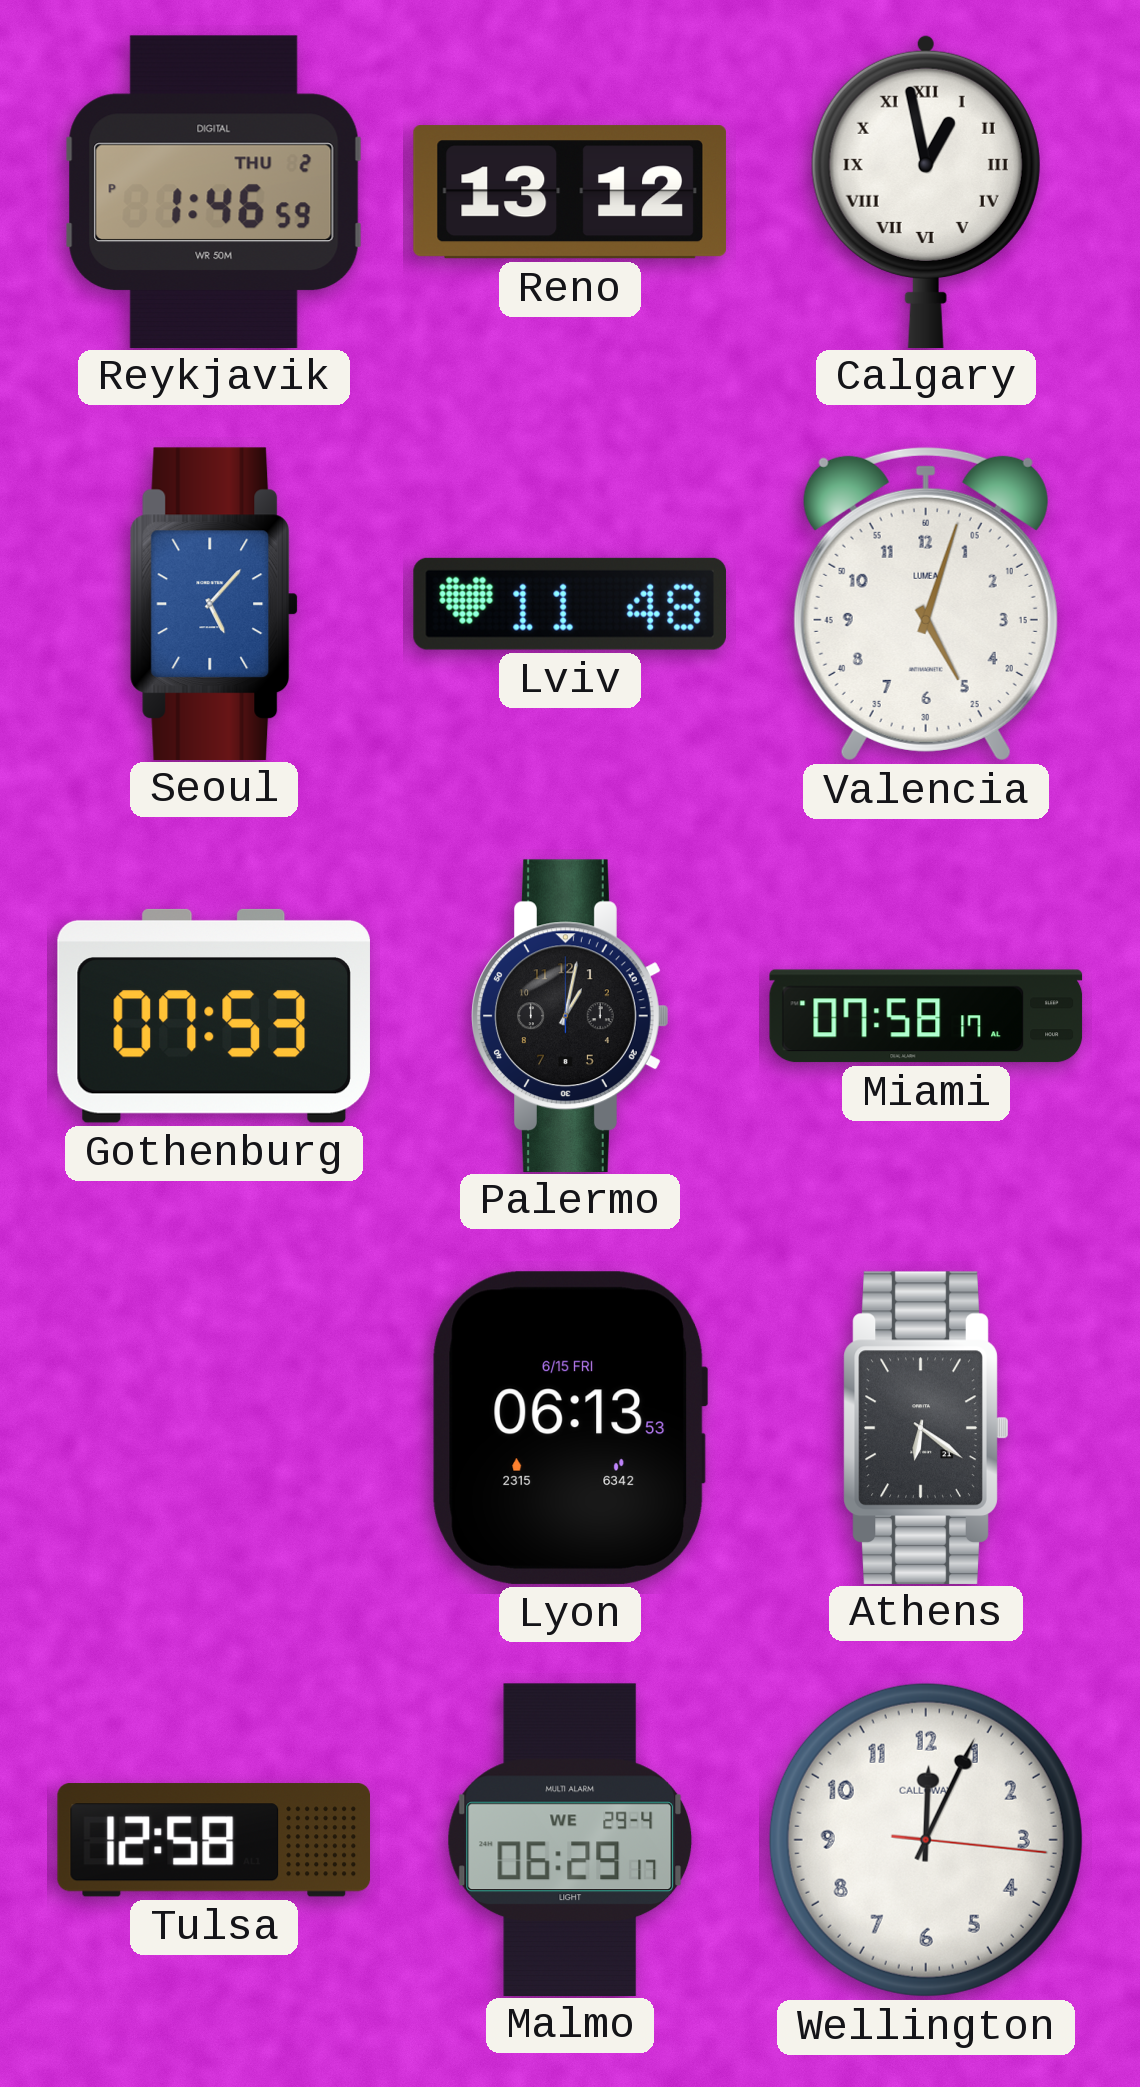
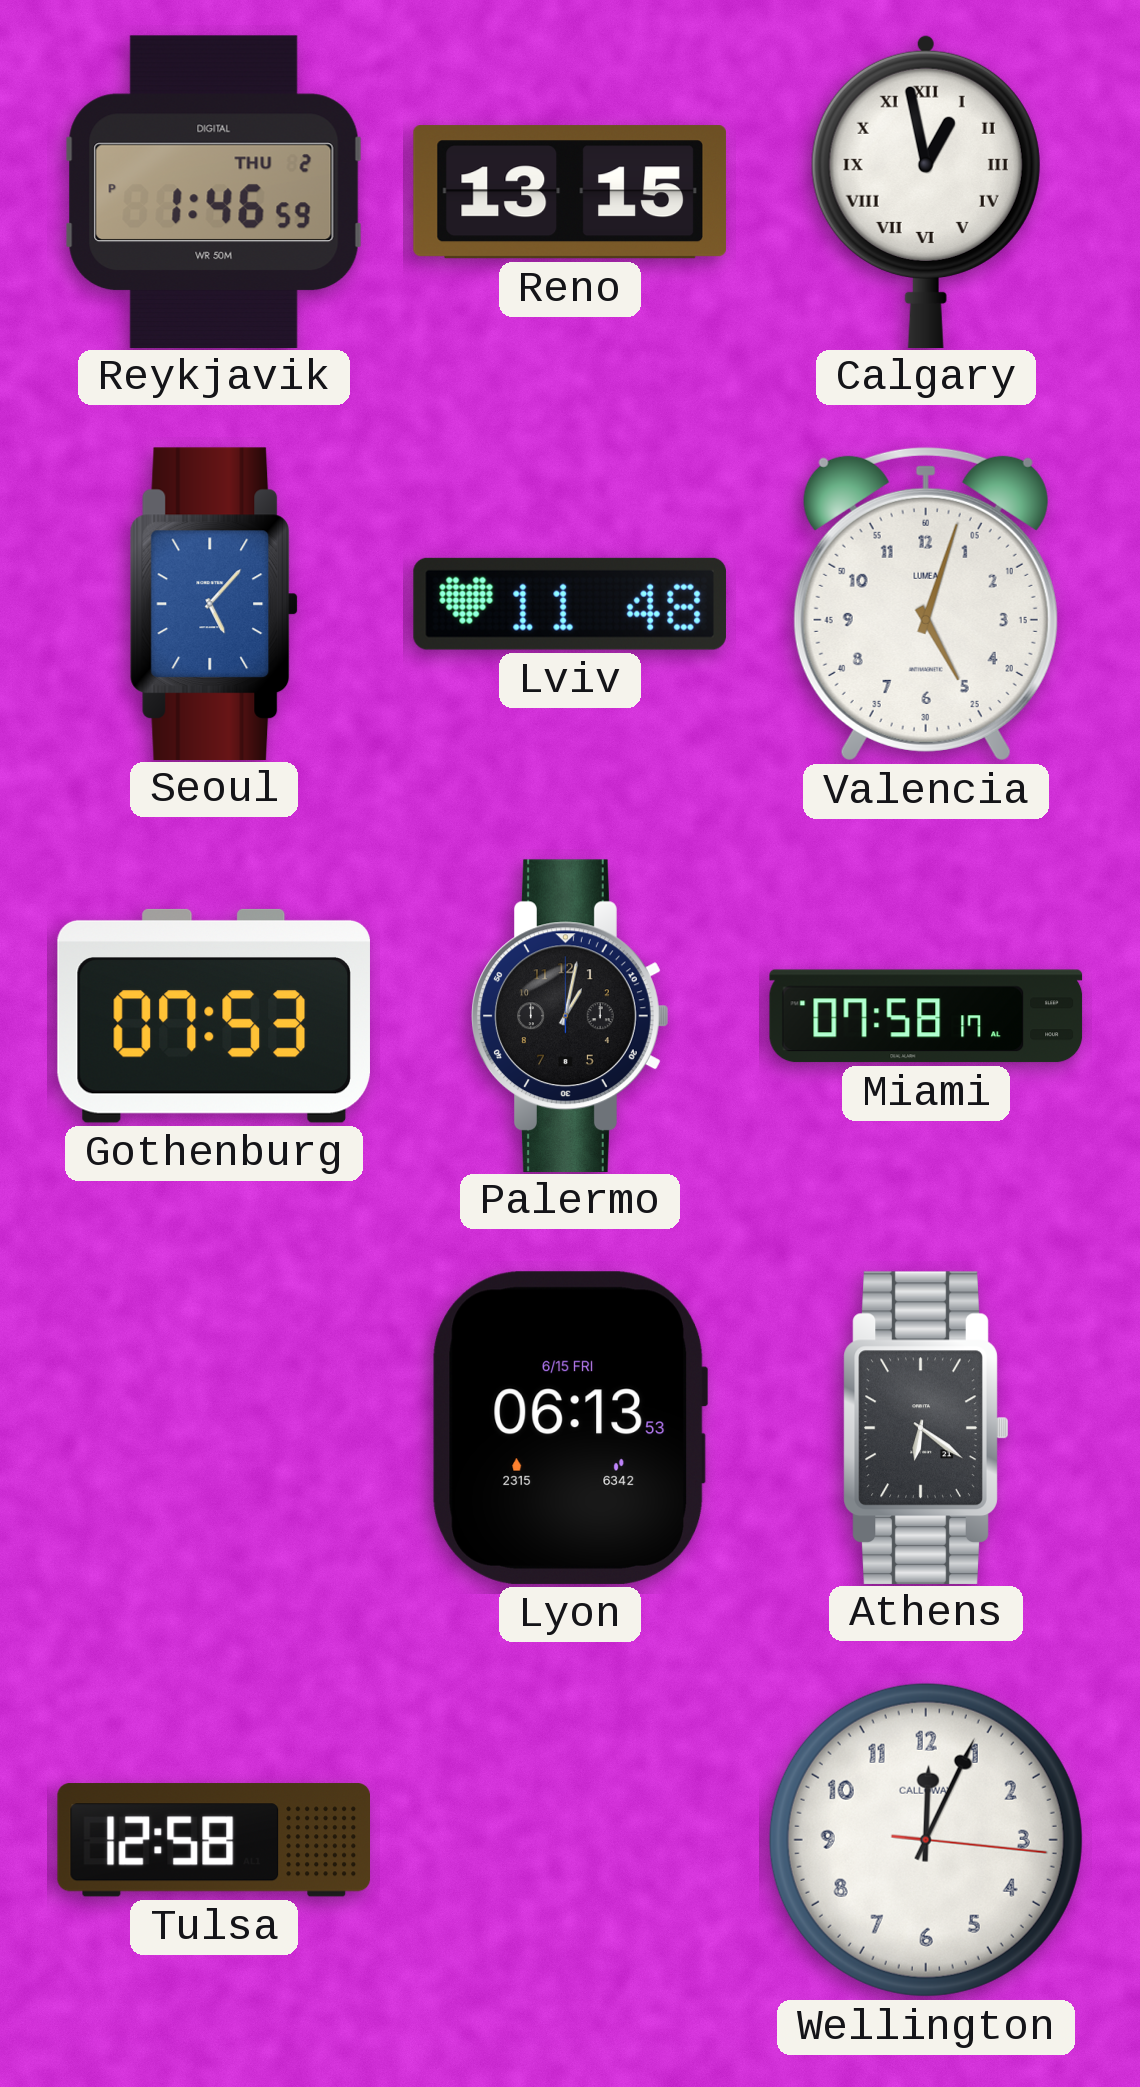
Reno: 13:12 -> 13:15 (570, 192)
Malmo: 06:29 -> none (570, 1839)
